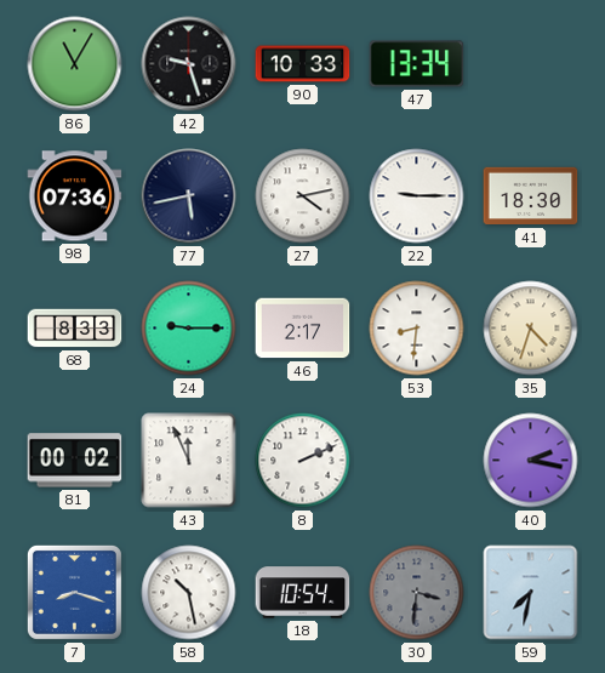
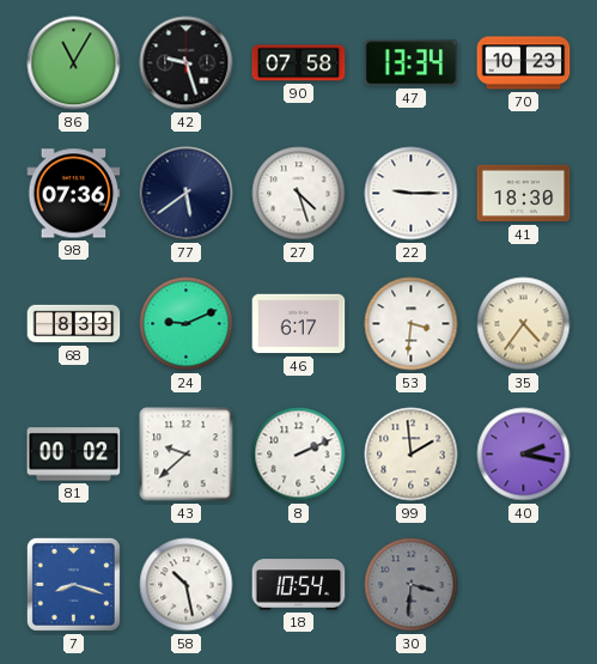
90: 10:33 -> 07:58 (299, 63)
70: none -> 10:23 (524, 63)
77: 5:43 -> 5:39 (187, 194)
27: 4:13 -> 4:27 (299, 194)
24: 9:15 -> 9:11 (187, 324)
46: 2:17 -> 6:17 (299, 324)
53: 8:31 -> 3:31 (412, 324)
35: 4:33 -> 4:36 (524, 324)
43: 11:56 -> 9:38 (187, 455)
99: none -> 1:59 (412, 455)
59: 7:32 -> none (531, 593)
